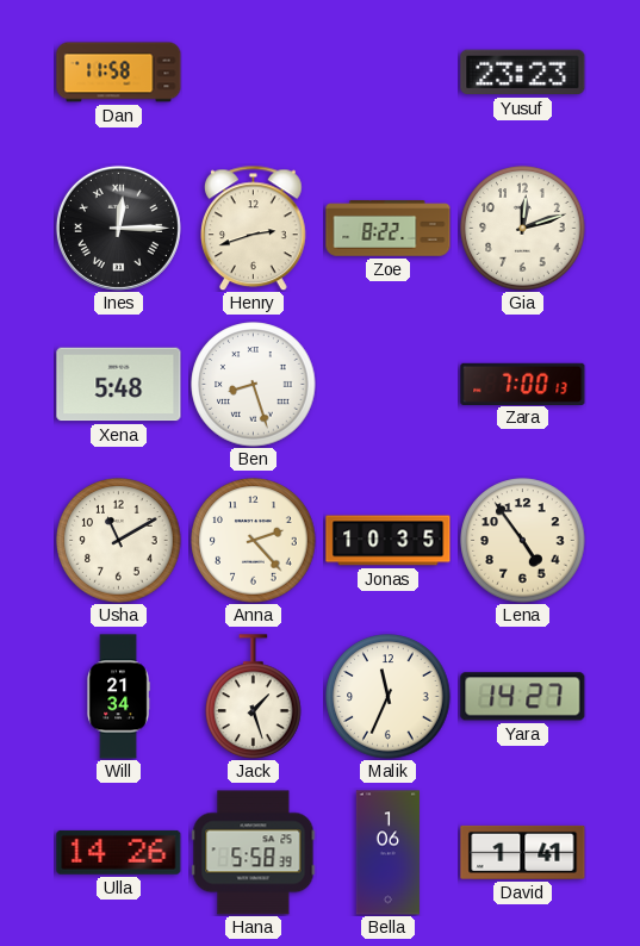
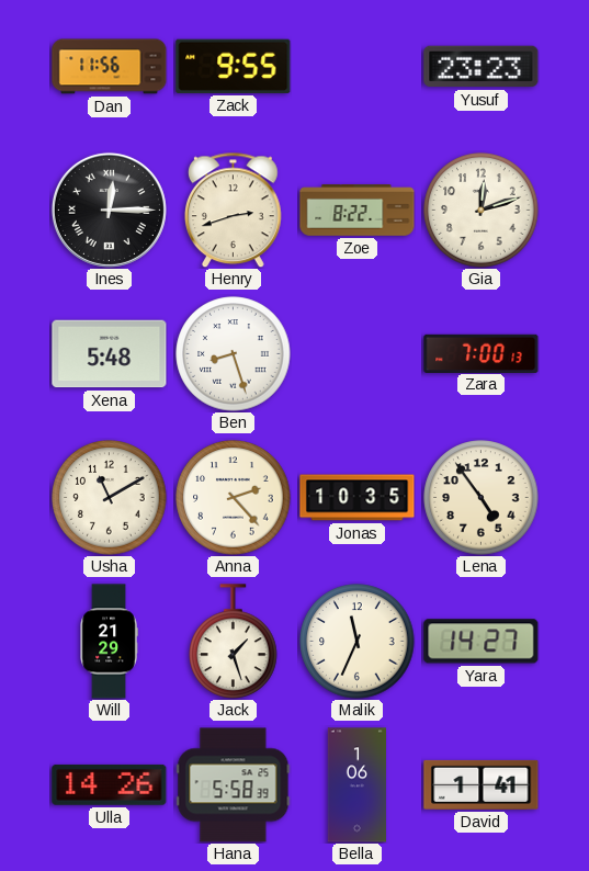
Dan: 11:58 -> 11:56 (110, 67)
Zack: none -> 9:55 (234, 66)
Will: 21:34 -> 21:29 (109, 642)
